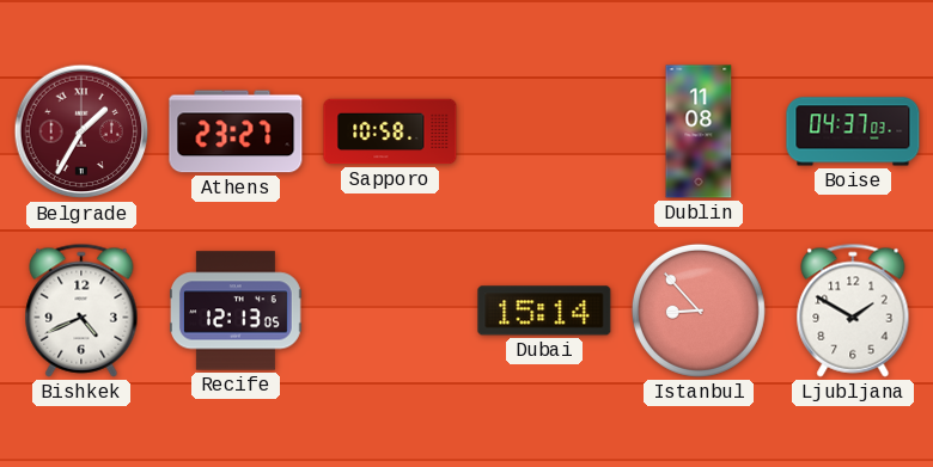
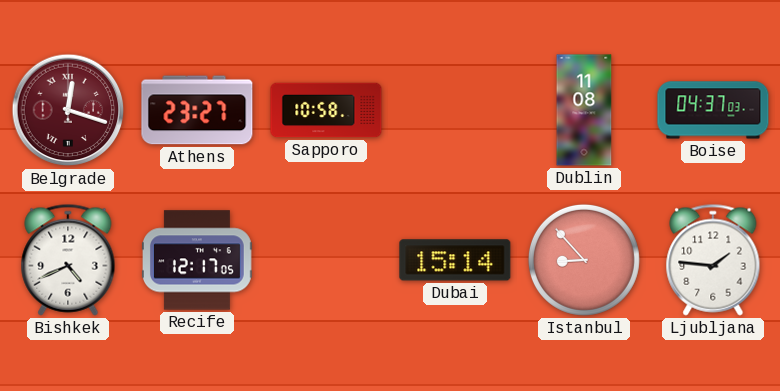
Belgrade: 1:35 -> 12:18 (68, 110)
Recife: 12:13 -> 12:17 (197, 260)
Ljubljana: 1:50 -> 1:46 (713, 260)
